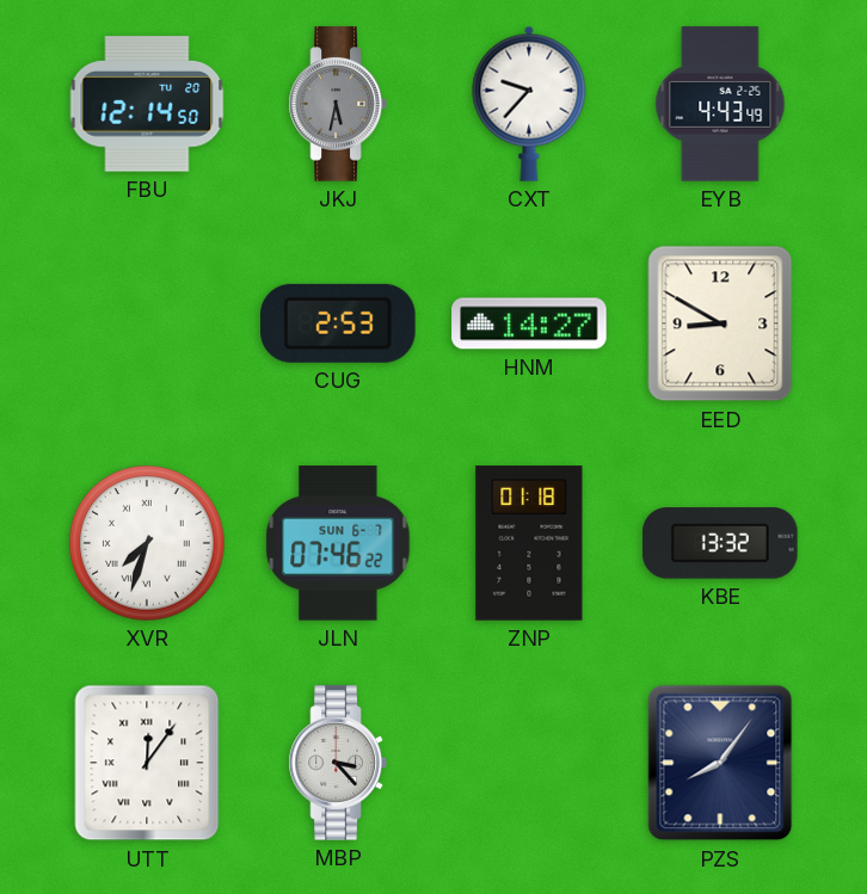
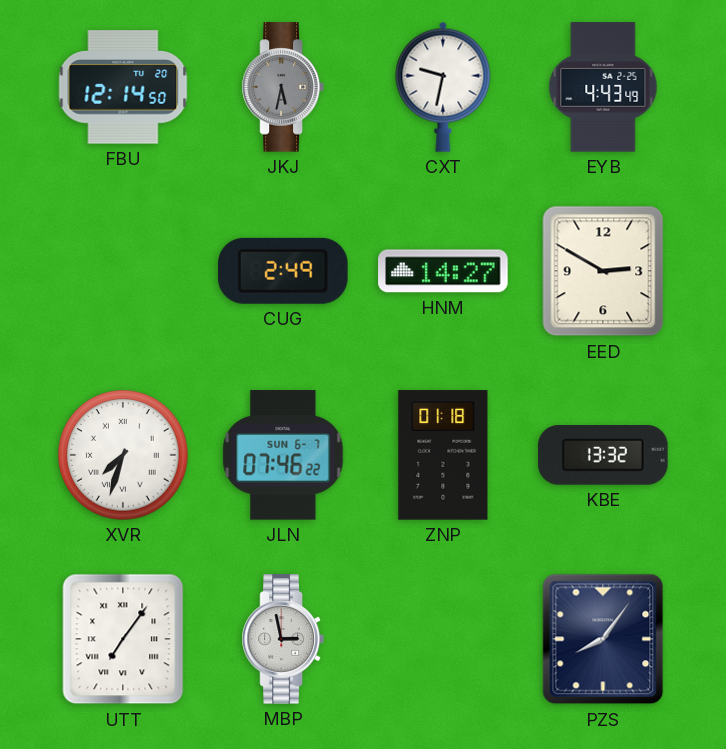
CXT: 9:37 -> 9:32 (443, 87)
CUG: 2:53 -> 2:49 (284, 271)
EED: 8:50 -> 2:50 (603, 271)
UTT: 12:06 -> 7:06 (123, 639)
MBP: 3:23 -> 2:58 (283, 639)
